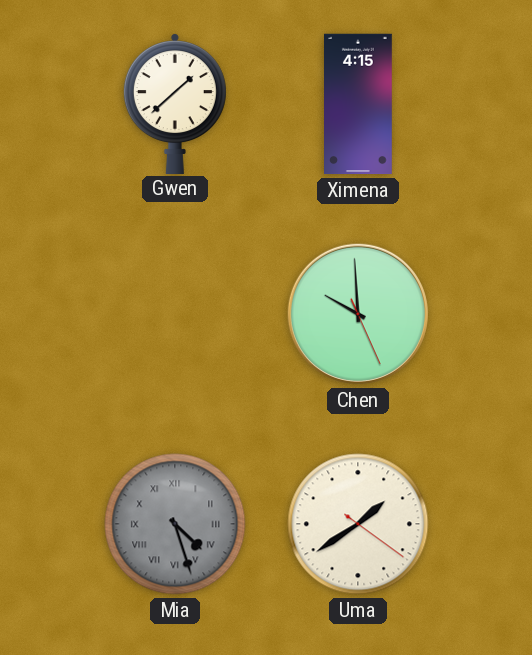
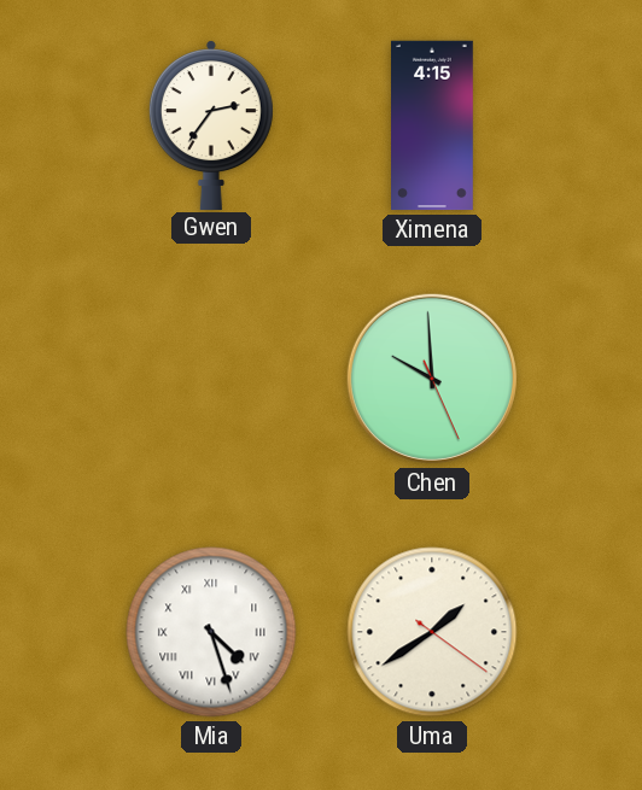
Gwen: 1:38 -> 2:36 (211, 124)
Mia dial: grey -> white (211, 632)
